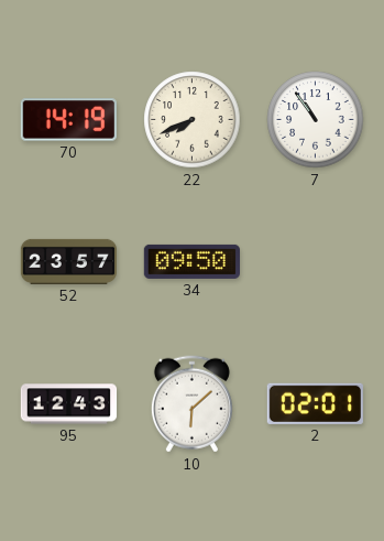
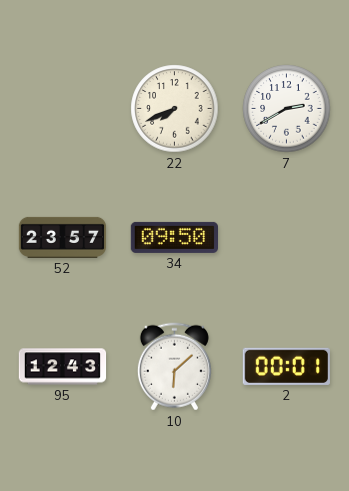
70: 14:19 -> none (68, 120)
7: 10:54 -> 2:40 (287, 109)
2: 02:01 -> 00:01 (286, 366)
